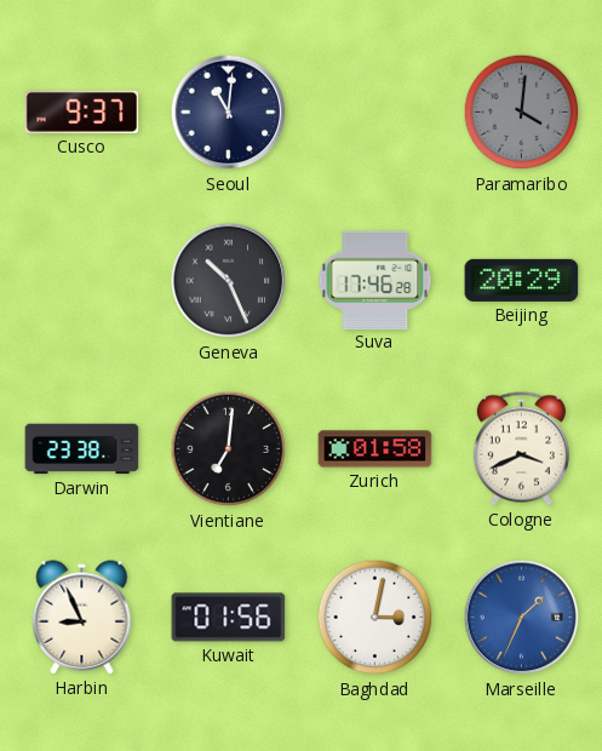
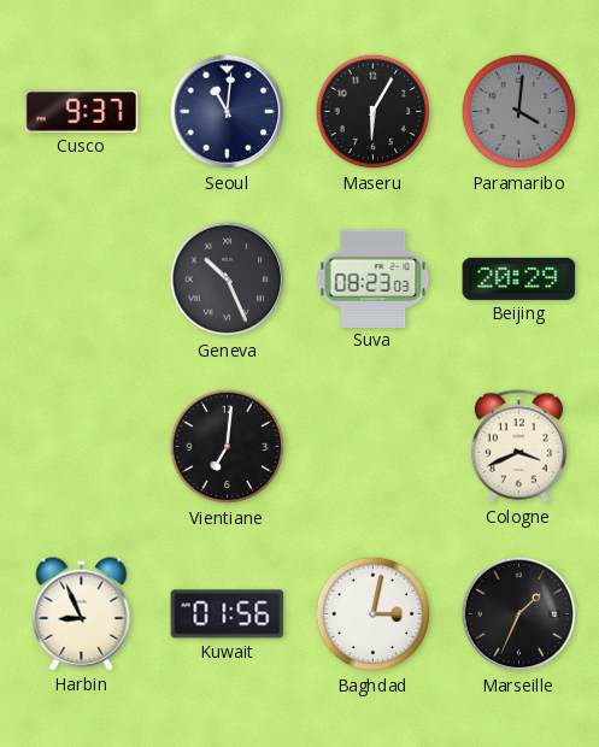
Maseru: none -> 6:05 (374, 112)
Suva: 17:46 -> 08:23 (374, 278)
Darwin: 23:38 -> none (82, 449)
Zurich: 01:58 -> none (375, 449)
Marseille dial: blue -> black (519, 614)
